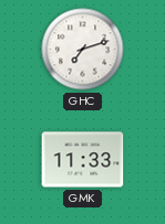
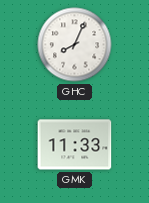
GHC: 7:12 -> 8:04 (75, 45)
